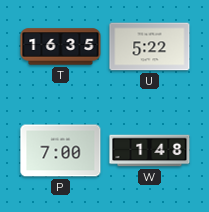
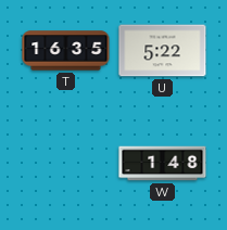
P: 7:00 -> none (61, 151)
